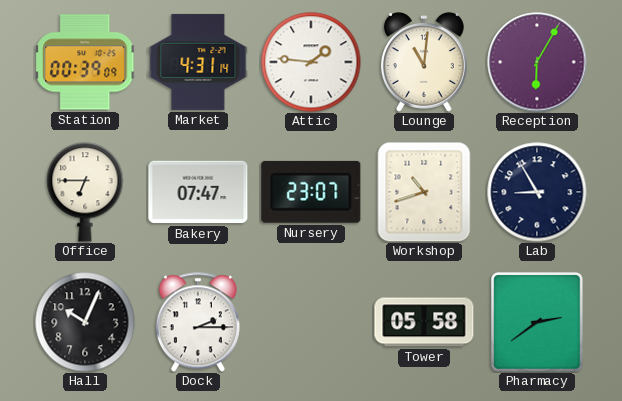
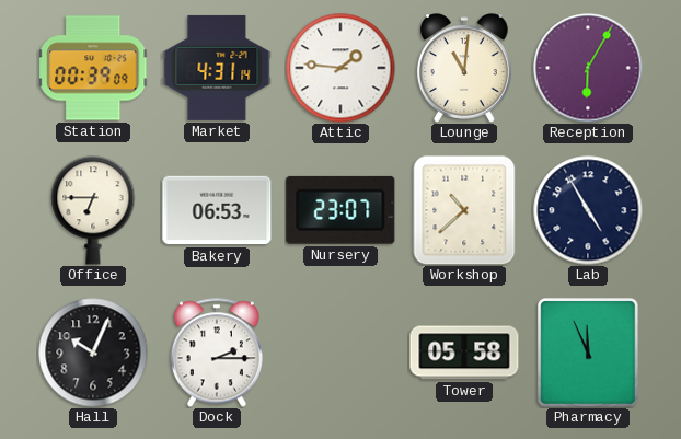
Bakery: 07:47 -> 06:53 (217, 210)
Workshop: 10:42 -> 10:38 (464, 210)
Lab: 8:55 -> 4:55 (588, 210)
Pharmacy: 2:39 -> 11:56 (588, 353)
